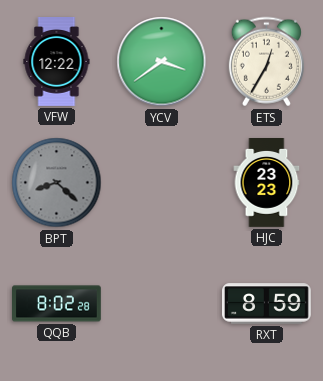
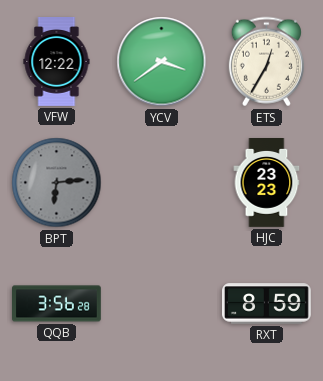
BPT: 8:22 -> 6:14 (57, 183)
QQB: 8:02 -> 3:56 (57, 304)
